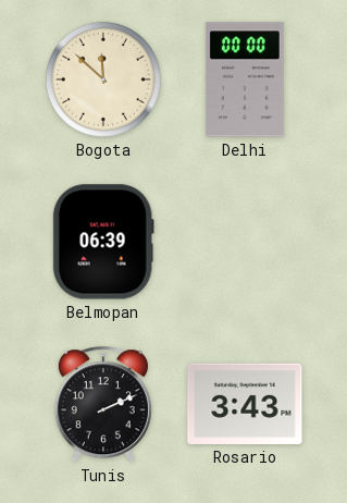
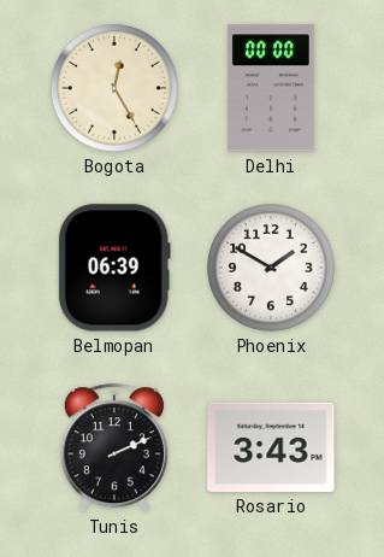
Bogota: 11:52 -> 12:25 (114, 88)
Phoenix: none -> 1:50 (271, 268)
